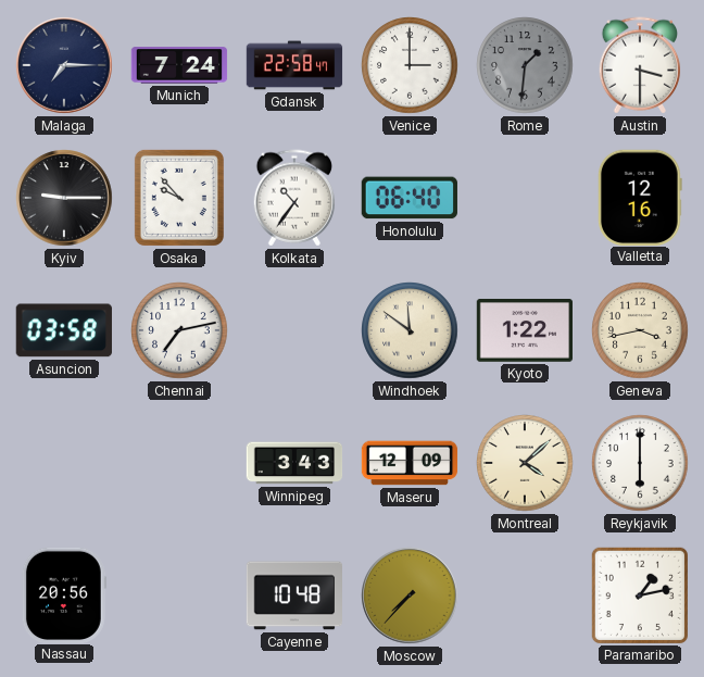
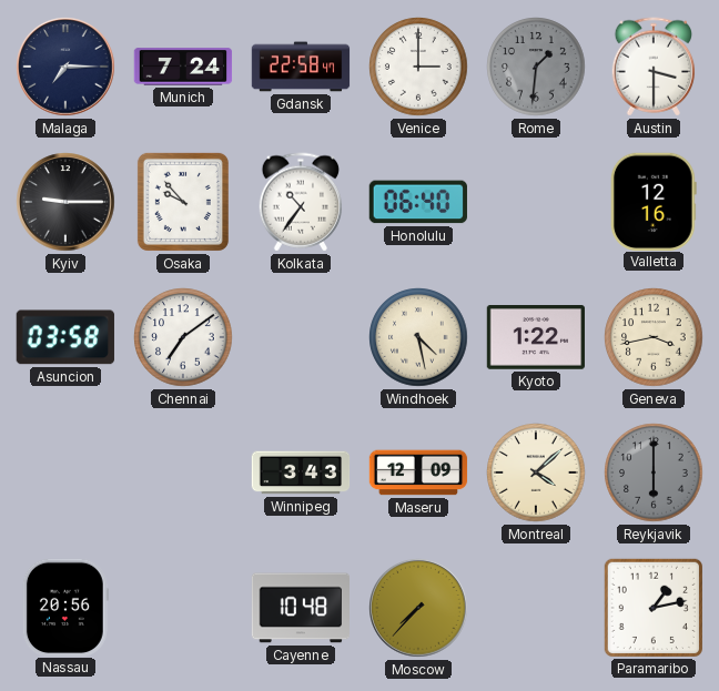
Chennai: 7:13 -> 7:09 (183, 337)
Windhoek: 11:51 -> 4:28 (418, 337)
Reykjavik dial: white -> grey (654, 472)
